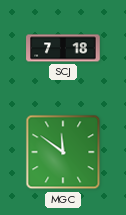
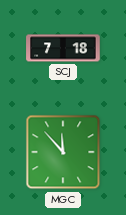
MGC: 11:51 -> 11:53 (63, 152)
